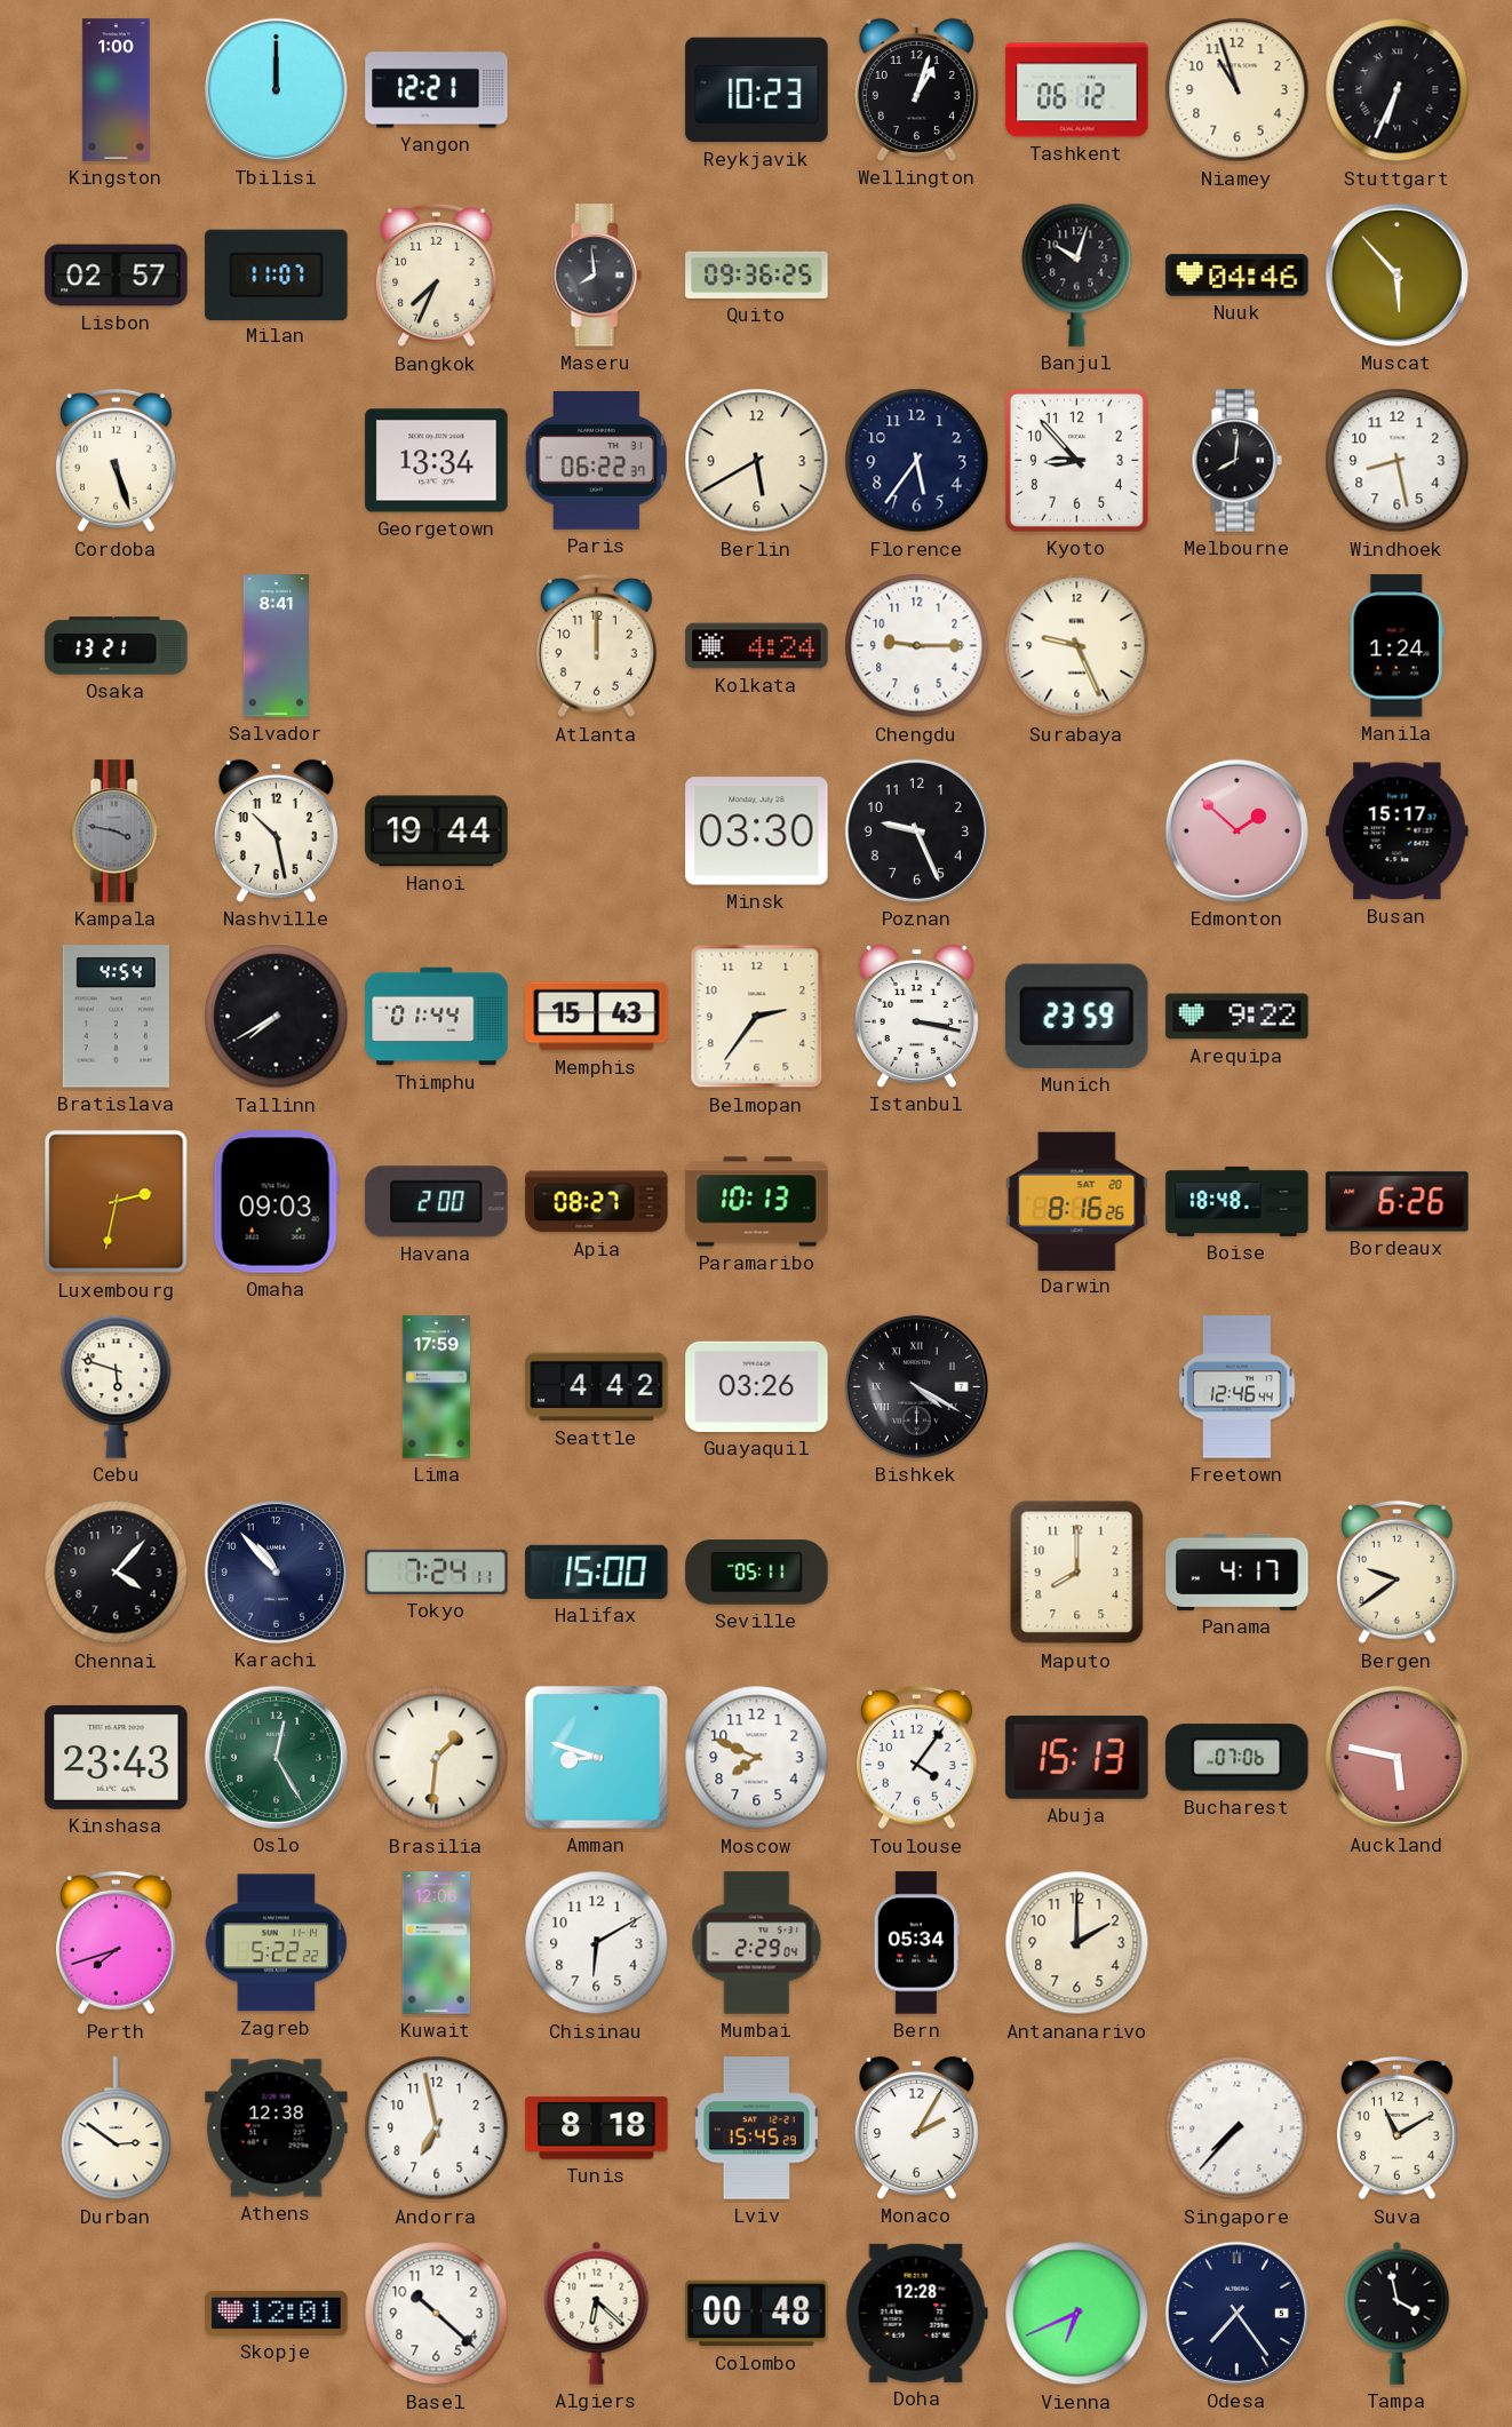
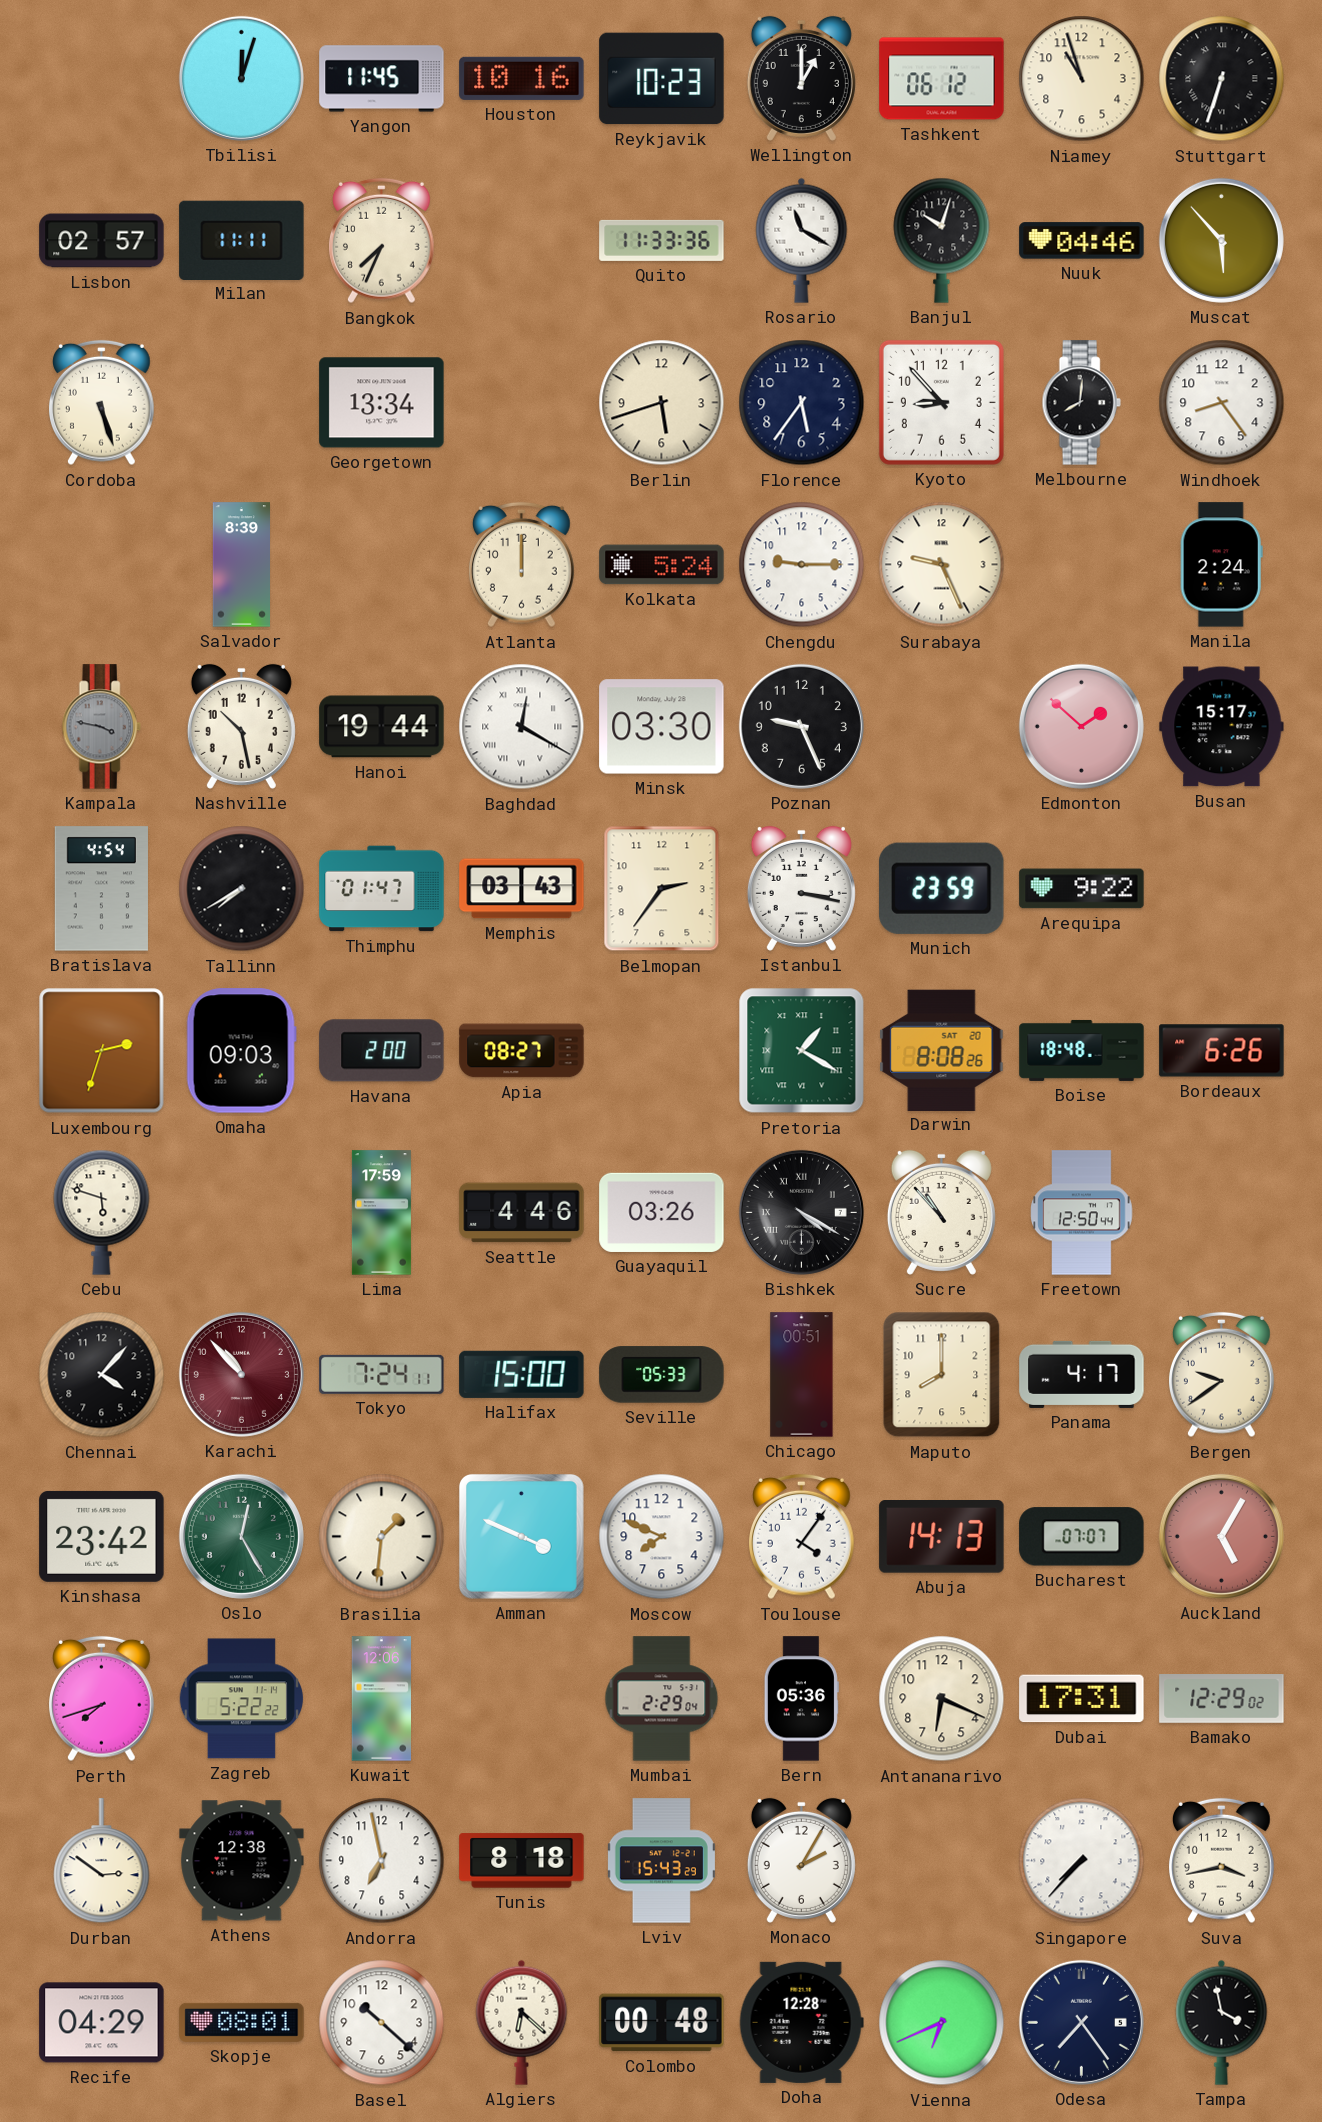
Kingston: 1:00 -> none (117, 90)
Tbilisi: 12:00 -> 12:03 (241, 78)
Yangon: 12:21 -> 11:45 (382, 79)
Houston: none -> 10:16 (522, 78)
Wellington: 1:03 -> 1:00 (801, 78)
Stuttgart: 6:34 -> 6:33 (1222, 79)
Milan: 11:07 -> 11:11 (242, 240)
Maseru: 7:59 -> none (596, 276)
Quito: 09:36 -> 11:33 (662, 240)
Rosario: none -> 11:20 (802, 240)
Paris: 06:22 -> none (597, 460)
Berlin: 5:40 -> 5:42 (662, 403)
Windhoek: 8:28 -> 8:24 (1222, 403)
Osaka: 13:21 -> none (117, 646)
Salvador: 8:41 -> 8:39 (241, 565)
Kolkata: 4:24 -> 5:24 (662, 565)
Manila: 1:24 -> 2:24 (1221, 565)
Baghdad: none -> 12:20 (522, 727)
Thimphu: 01:44 -> 01:47 (382, 889)
Memphis: 15:43 -> 03:43 (522, 889)
Luxembourg: 2:32 -> 2:33 (102, 1051)
Paramaribo: 10:13 -> none (757, 1202)
Pretoria: none -> 1:20 (802, 1051)
Darwin: 8:16 -> 8:08 (942, 1050)
Seattle: 4:42 -> 4:46 (522, 1213)
Sucre: none -> 10:53 (941, 1212)
Freetown: 12:46 -> 12:50 (1082, 1213)
Karachi dial: navy -> burgundy (241, 1374)
Seville: 05:11 -> 05:33 (662, 1375)
Chicago: none -> 00:51 (802, 1375)
Kinshasa: 23:43 -> 23:42 (102, 1536)
Amman: 8:48 -> 3:49 (521, 1536)
Abuja: 15:13 -> 14:13 (942, 1537)
Bucharest: 07:06 -> 07:07 (1082, 1537)
Auckland: 5:47 -> 5:05 (1221, 1536)
Chisinau: 6:10 -> none (597, 1943)
Bern: 05:34 -> 05:36 (801, 1699)
Antananarivo: 2:00 -> 6:19 (942, 1699)
Dubai: none -> 17:31 (1082, 1699)
Bamako: none -> 12:29 (1222, 1699)
Lviv: 15:45 -> 15:43 (661, 1861)
Suva: 11:10 -> 3:43 (1222, 1861)
Recife: none -> 04:29 (102, 2023)
Skopje: 12:01 -> 08:01 (242, 2022)
